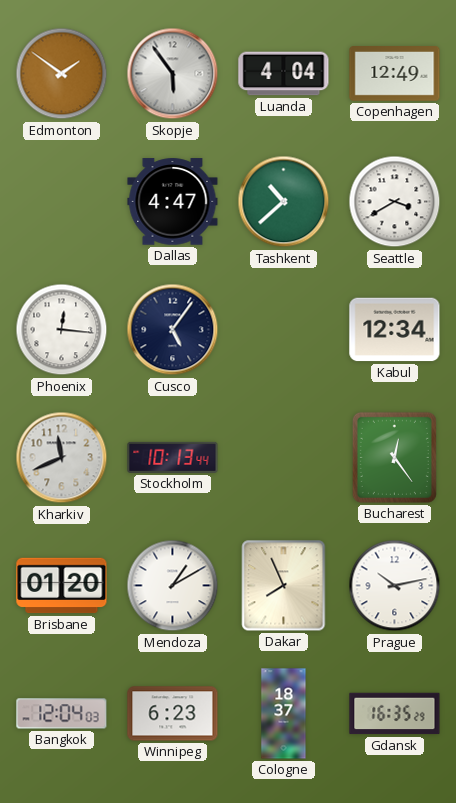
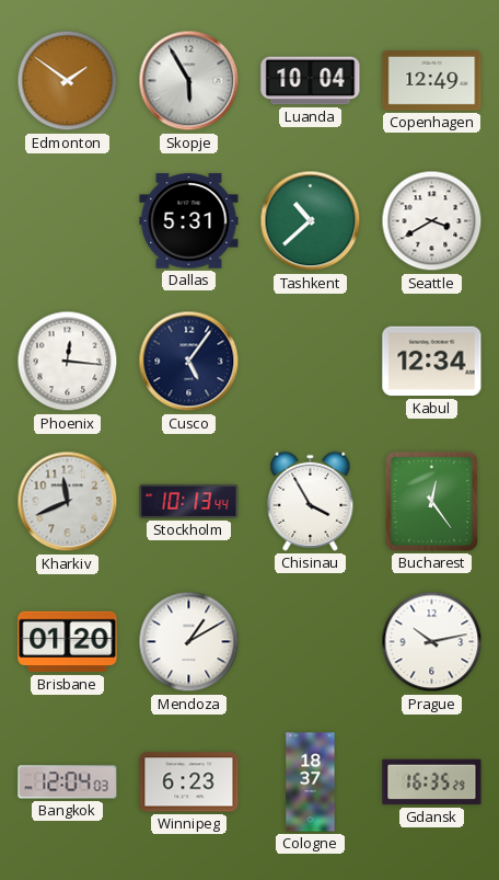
Skopje: 5:54 -> 5:55 (189, 81)
Luanda: 4:04 -> 10:04 (311, 81)
Dallas: 4:47 -> 5:31 (189, 221)
Chisinau: none -> 3:55 (311, 501)
Dakar: 7:56 -> none (284, 586)
